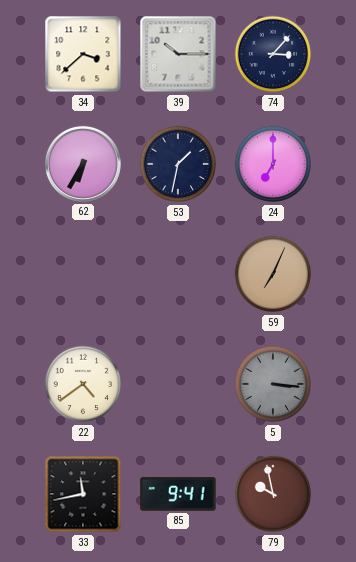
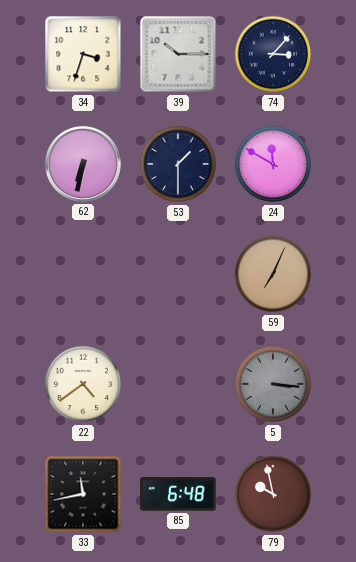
34: 3:38 -> 3:33 (83, 54)
62: 6:35 -> 6:32 (83, 164)
53: 1:32 -> 1:30 (178, 164)
24: 7:00 -> 11:50 (273, 164)
85: 9:41 -> 6:48 (178, 494)
